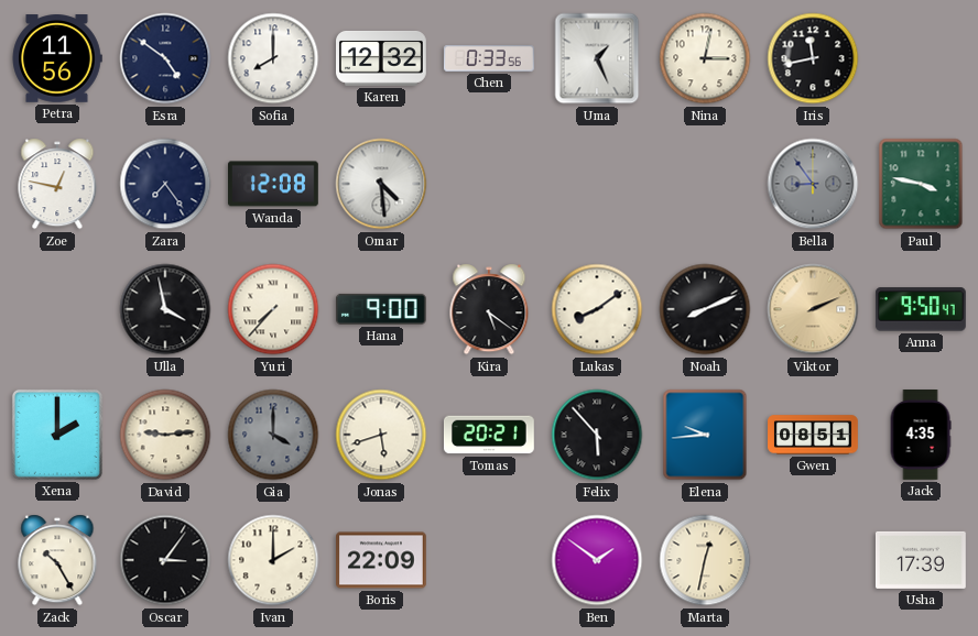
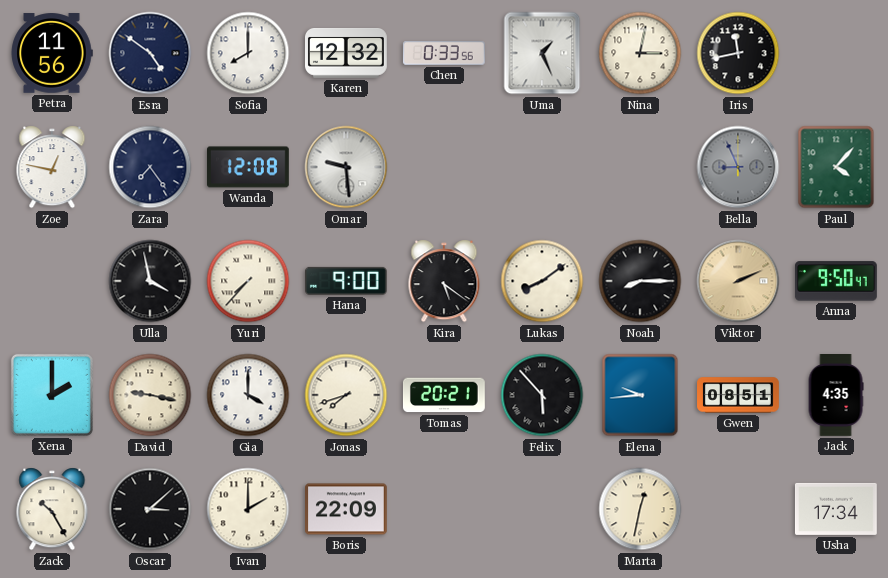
Omar: 4:29 -> 9:29 (346, 167)
Bella: 8:54 -> 8:56 (738, 167)
Paul: 3:47 -> 4:07 (836, 167)
Noah: 8:11 -> 8:15 (640, 281)
David: 9:14 -> 9:17 (150, 395)
Gia dial: grey -> white (248, 395)
Jonas: 5:42 -> 7:42 (346, 395)
Oscar: 3:06 -> 3:08 (150, 509)
Ben: 1:51 -> none (597, 560)
Usha: 17:39 -> 17:34 (836, 509)
